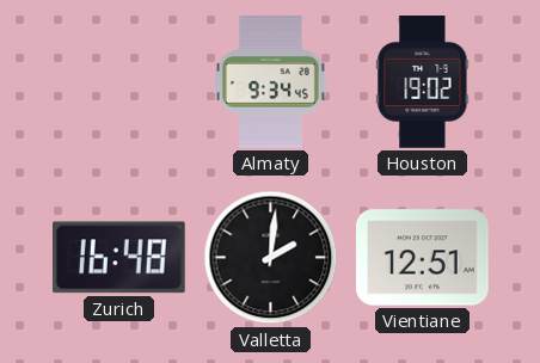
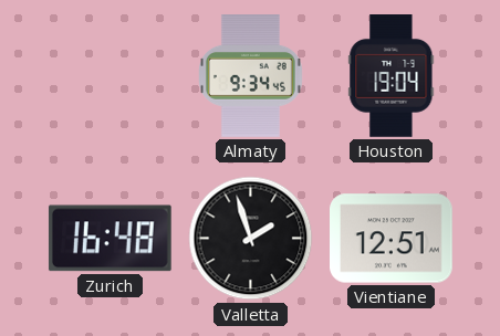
Houston: 19:02 -> 19:04 (392, 76)
Valletta: 2:01 -> 1:57 (251, 239)
